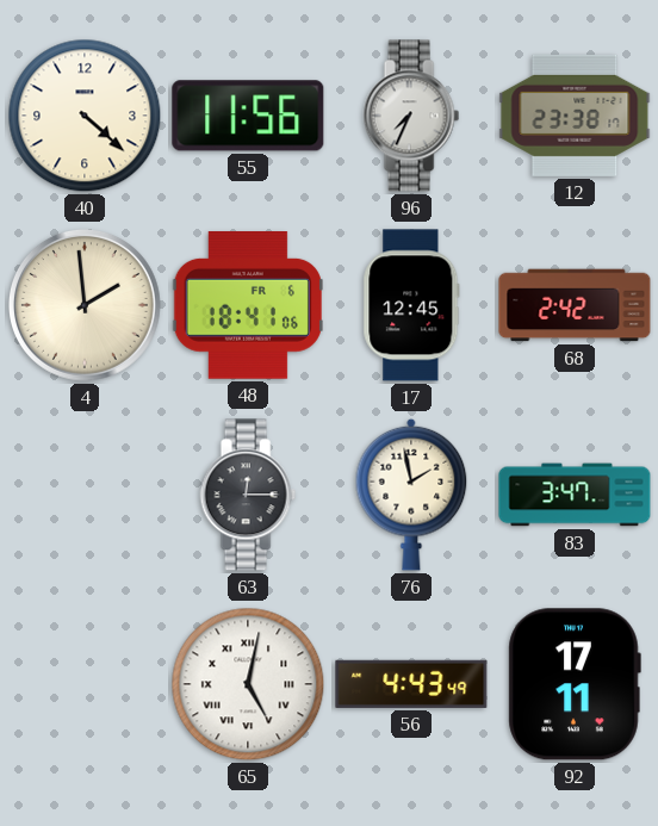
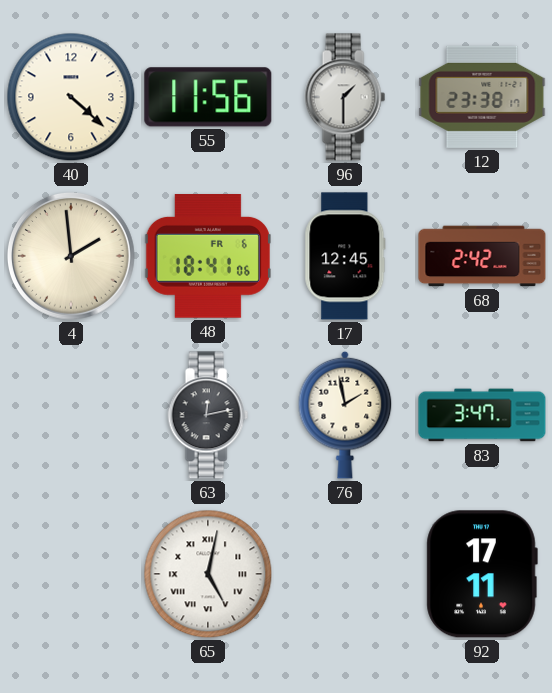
96: 7:34 -> 1:30 (345, 97)
63: 12:15 -> 12:13 (208, 415)
56: 4:43 -> none (411, 684)
